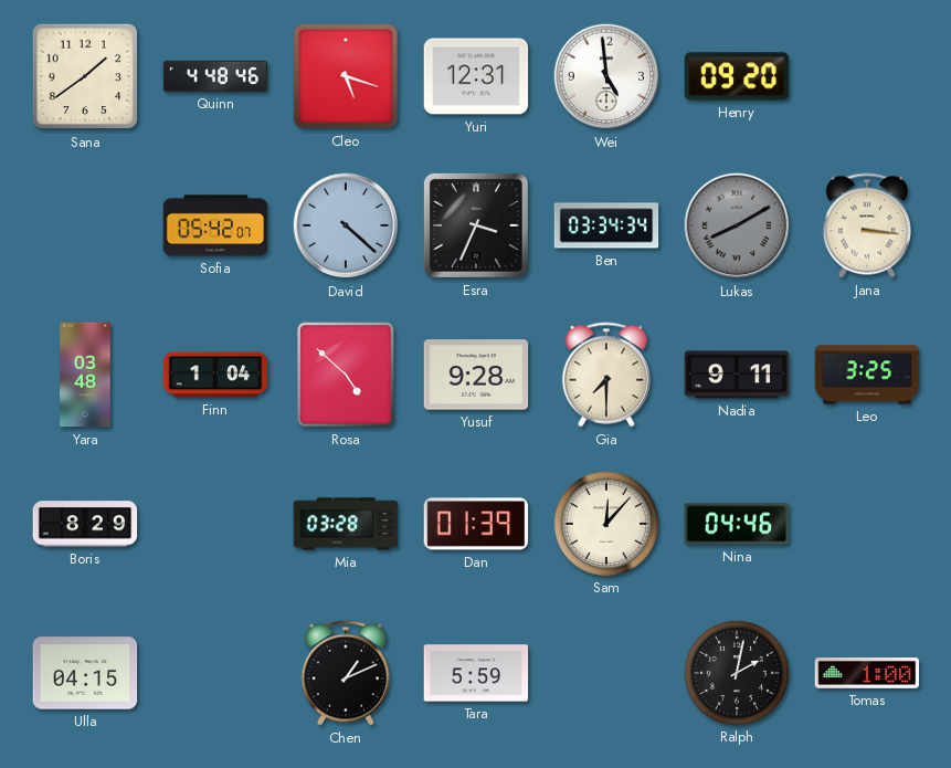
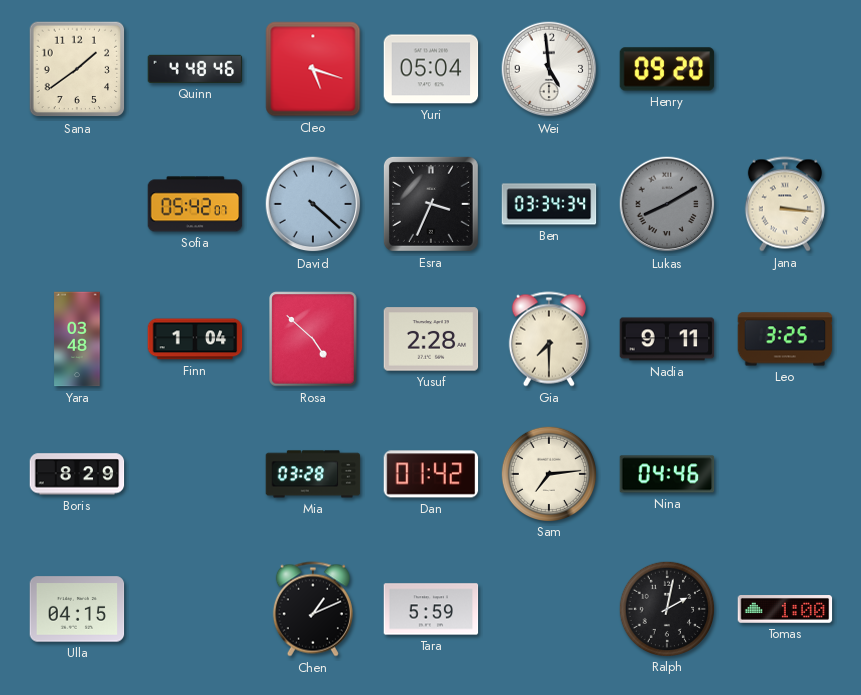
Yuri: 12:31 -> 05:04 (431, 69)
Yusuf: 9:28 -> 2:28 (431, 339)
Dan: 01:39 -> 01:42 (431, 474)
Sam: 12:07 -> 7:14 (548, 473)
